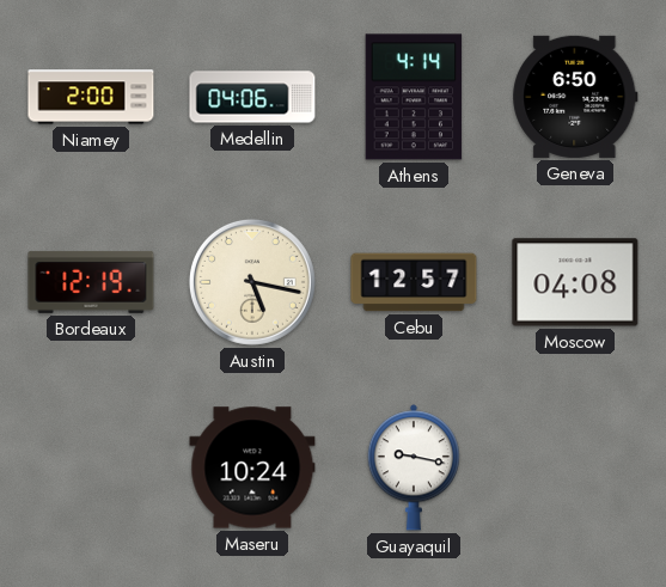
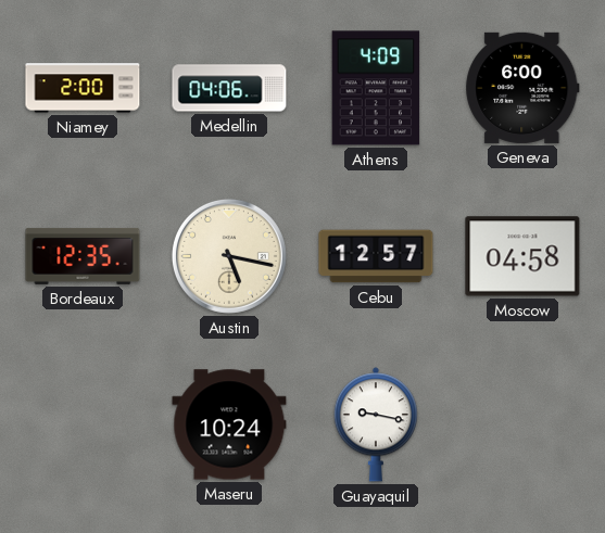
Athens: 4:14 -> 4:09 (376, 88)
Geneva: 6:50 -> 6:00 (522, 88)
Bordeaux: 12:19 -> 12:35 (83, 256)
Moscow: 04:08 -> 04:58 (522, 256)
